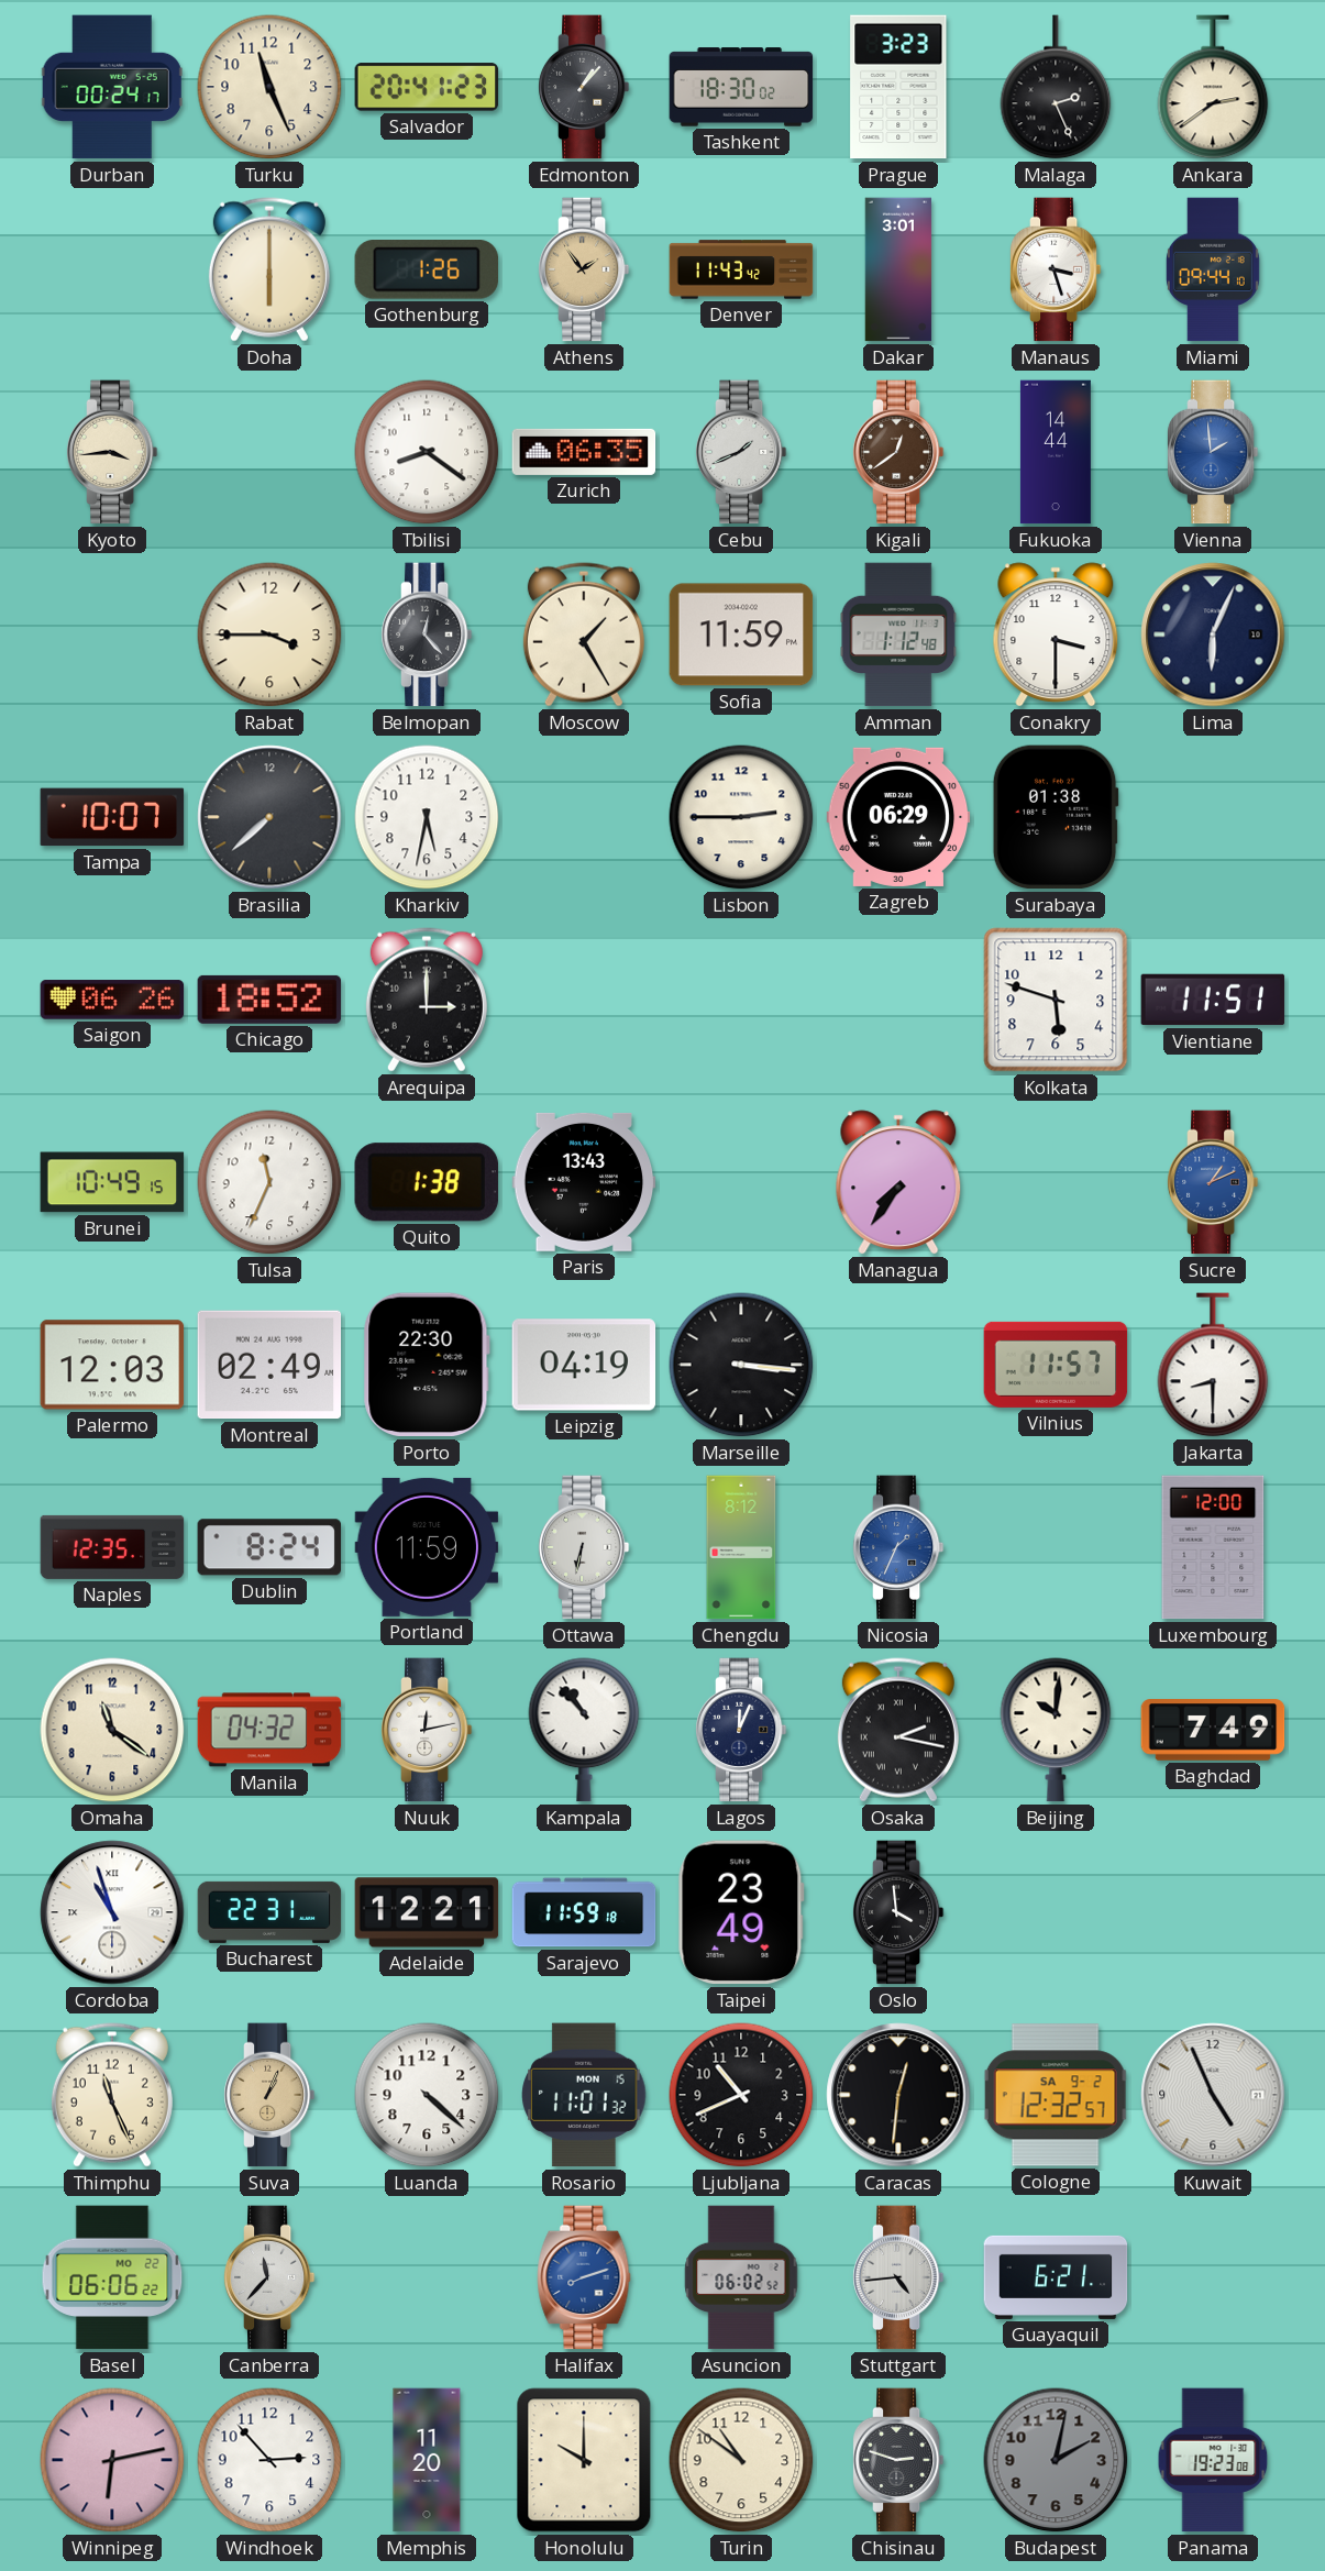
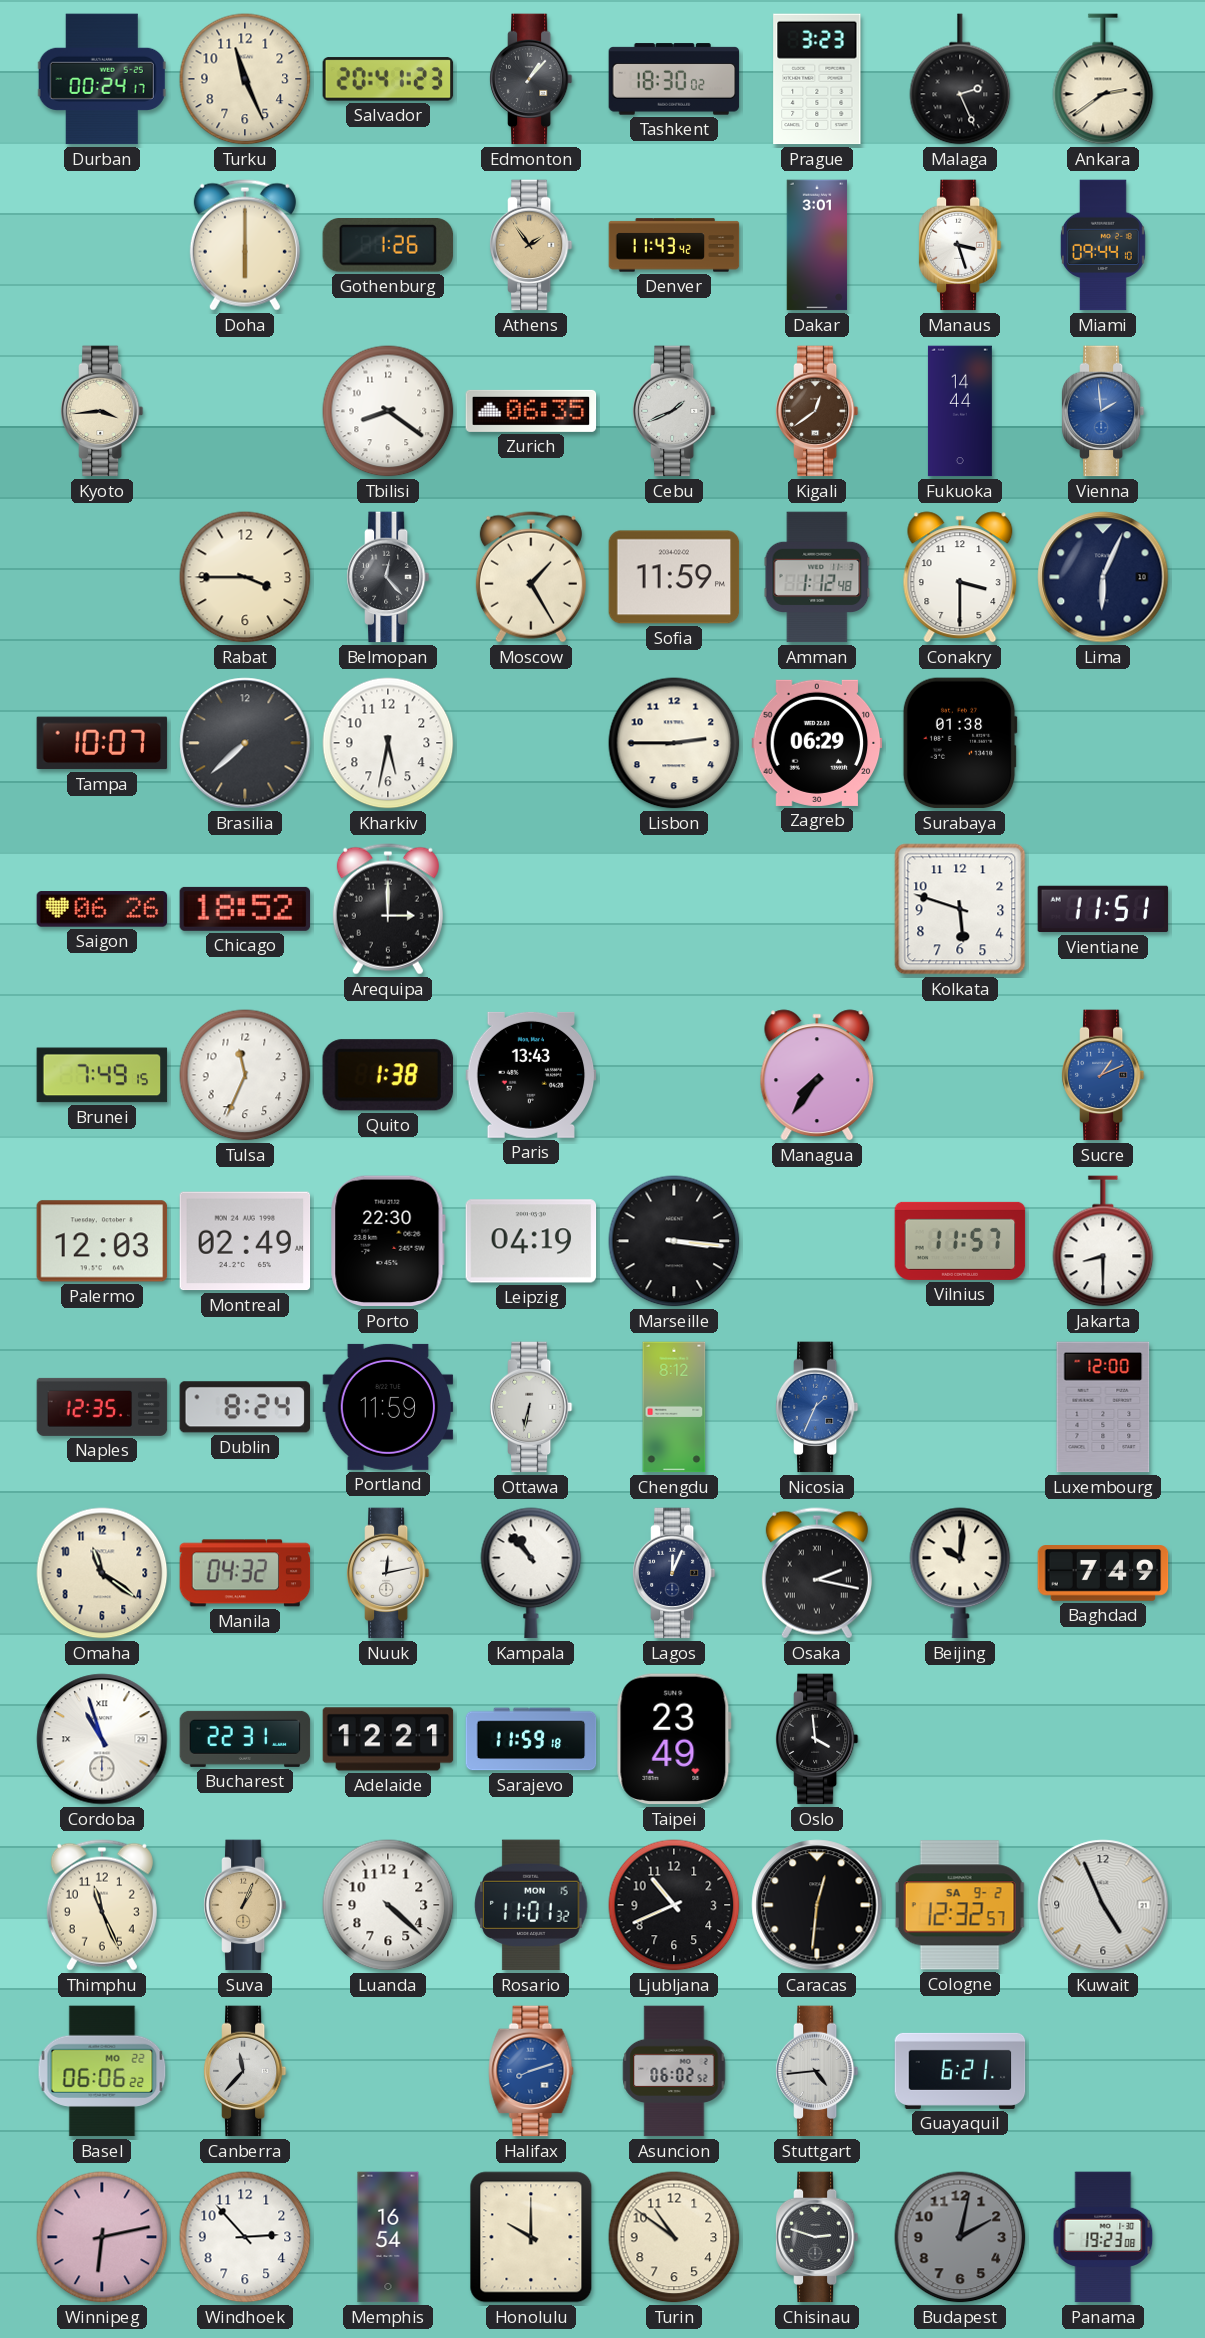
Brunei: 10:49 -> 7:49 (102, 1075)
Memphis: 11:20 -> 16:54 (388, 2237)
